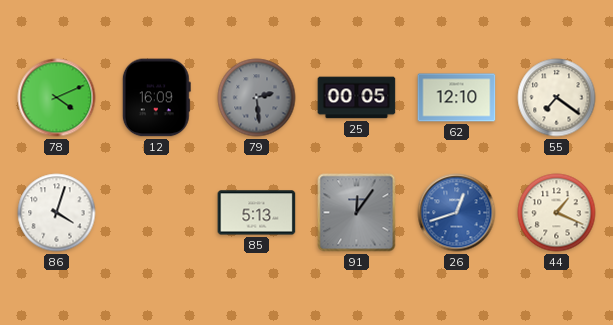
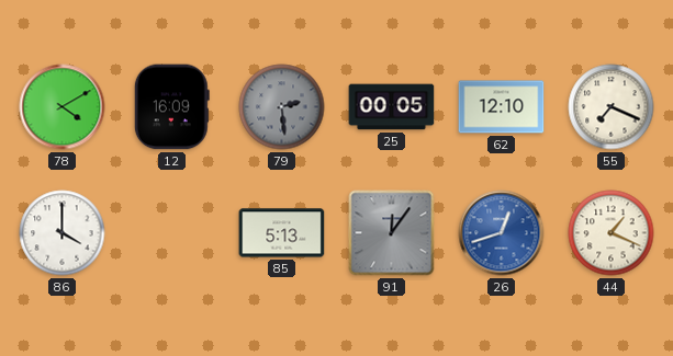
78: 4:11 -> 4:10 (63, 107)
55: 7:21 -> 7:19 (612, 107)
86: 4:03 -> 4:00 (63, 233)
